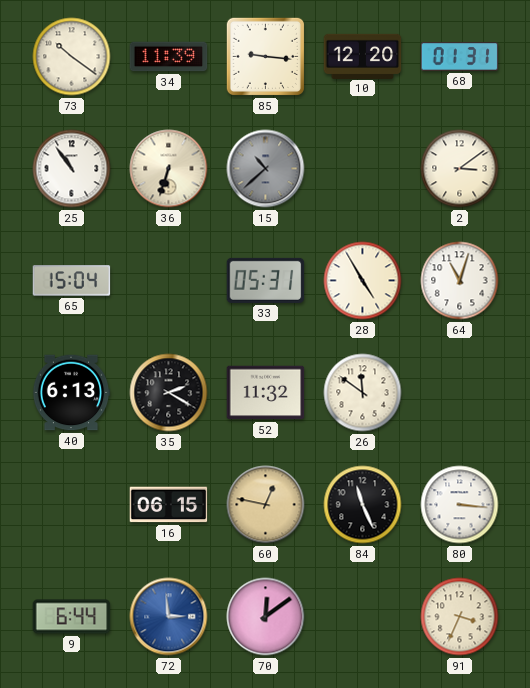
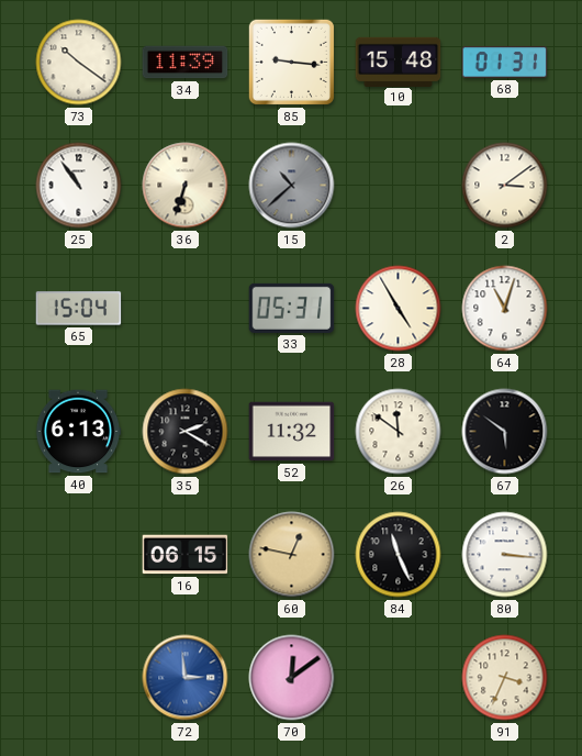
10: 12:20 -> 15:48 (399, 62)
67: none -> 5:51 (505, 432)
9: 6:44 -> none (72, 617)
